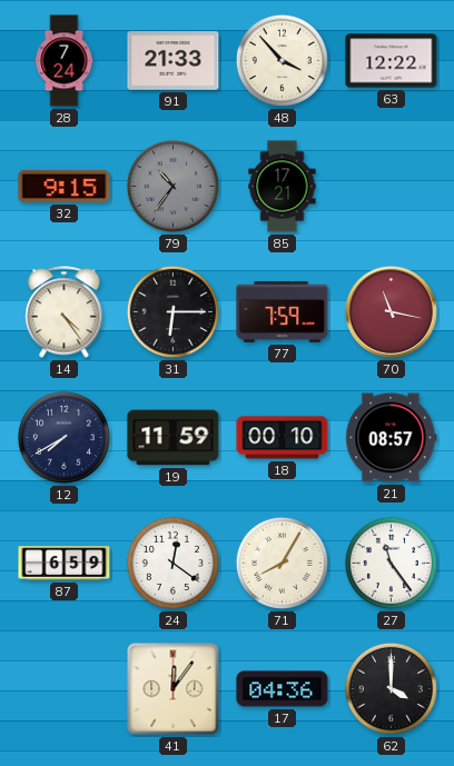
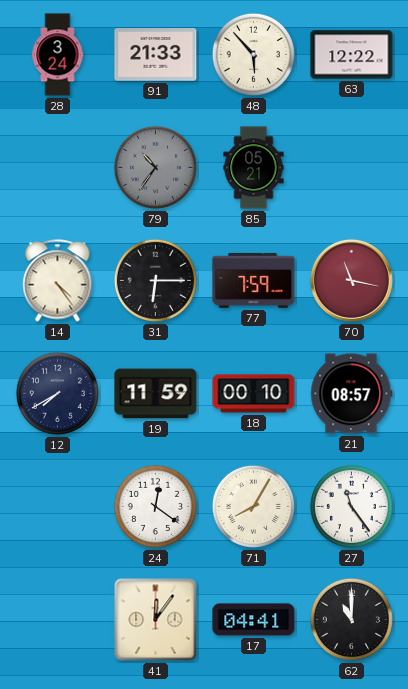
28: 7:24 -> 3:24 (58, 55)
48: 3:53 -> 5:53 (253, 54)
32: 9:15 -> none (65, 186)
85: 17:21 -> 05:21 (254, 168)
87: 6:59 -> none (65, 564)
17: 04:36 -> 04:41 (254, 620)
62: 4:00 -> 11:00 (351, 619)
